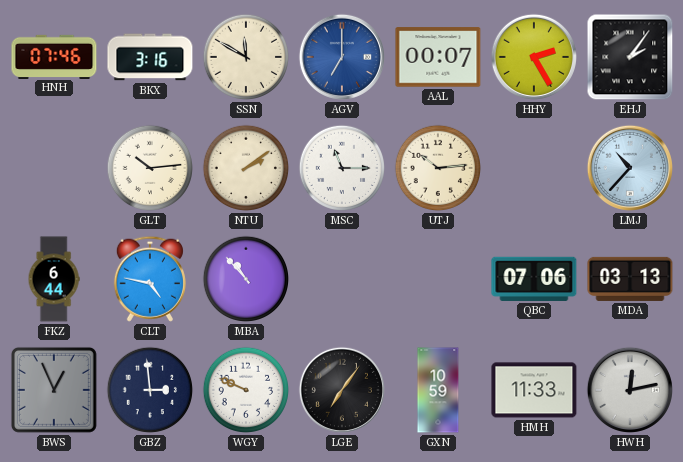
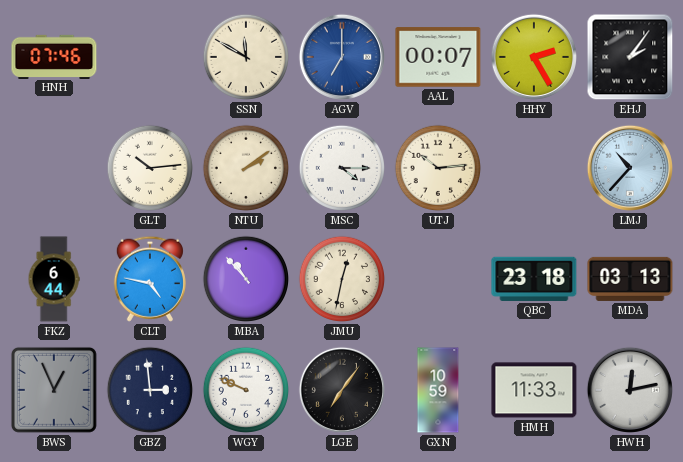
BKX: 3:16 -> none (150, 57)
MSC: 11:15 -> 4:15 (342, 168)
JMU: none -> 12:32 (342, 279)
QBC: 07:06 -> 23:18 (534, 279)
